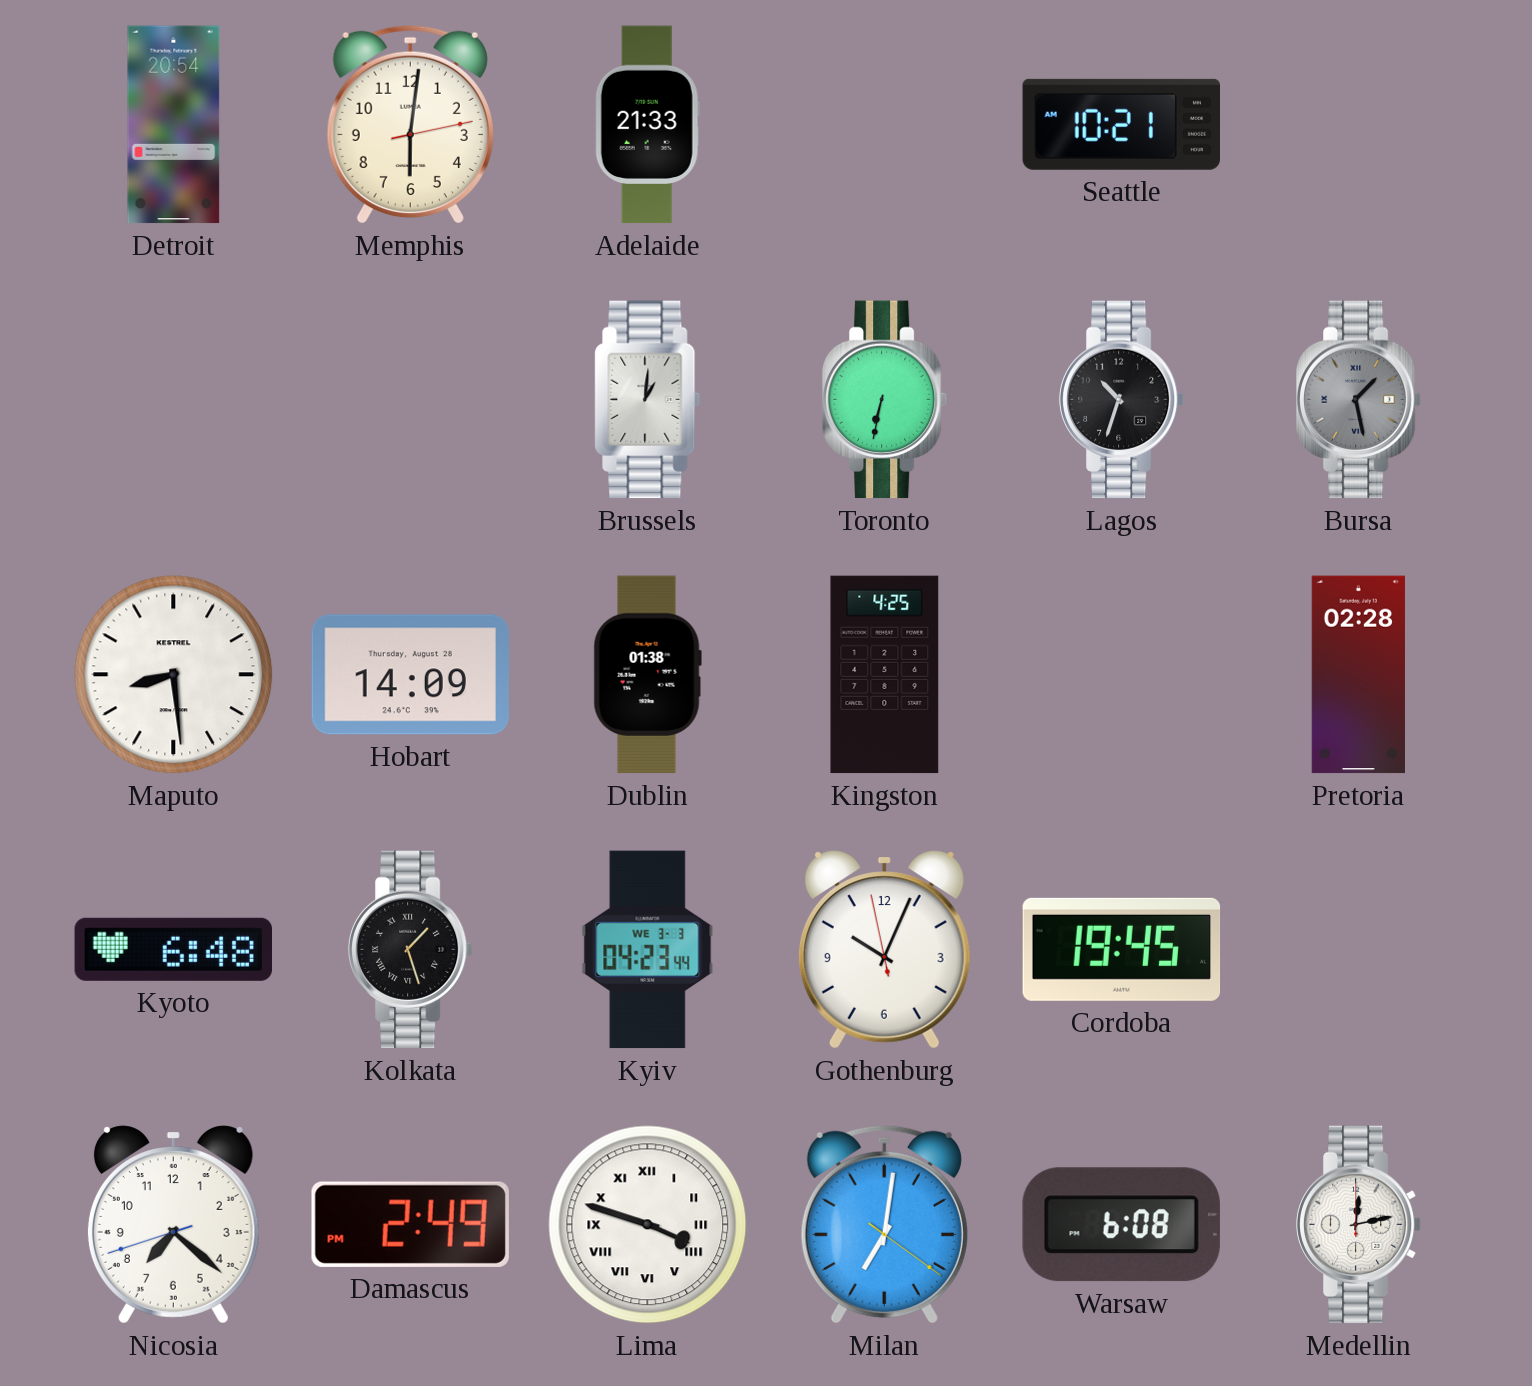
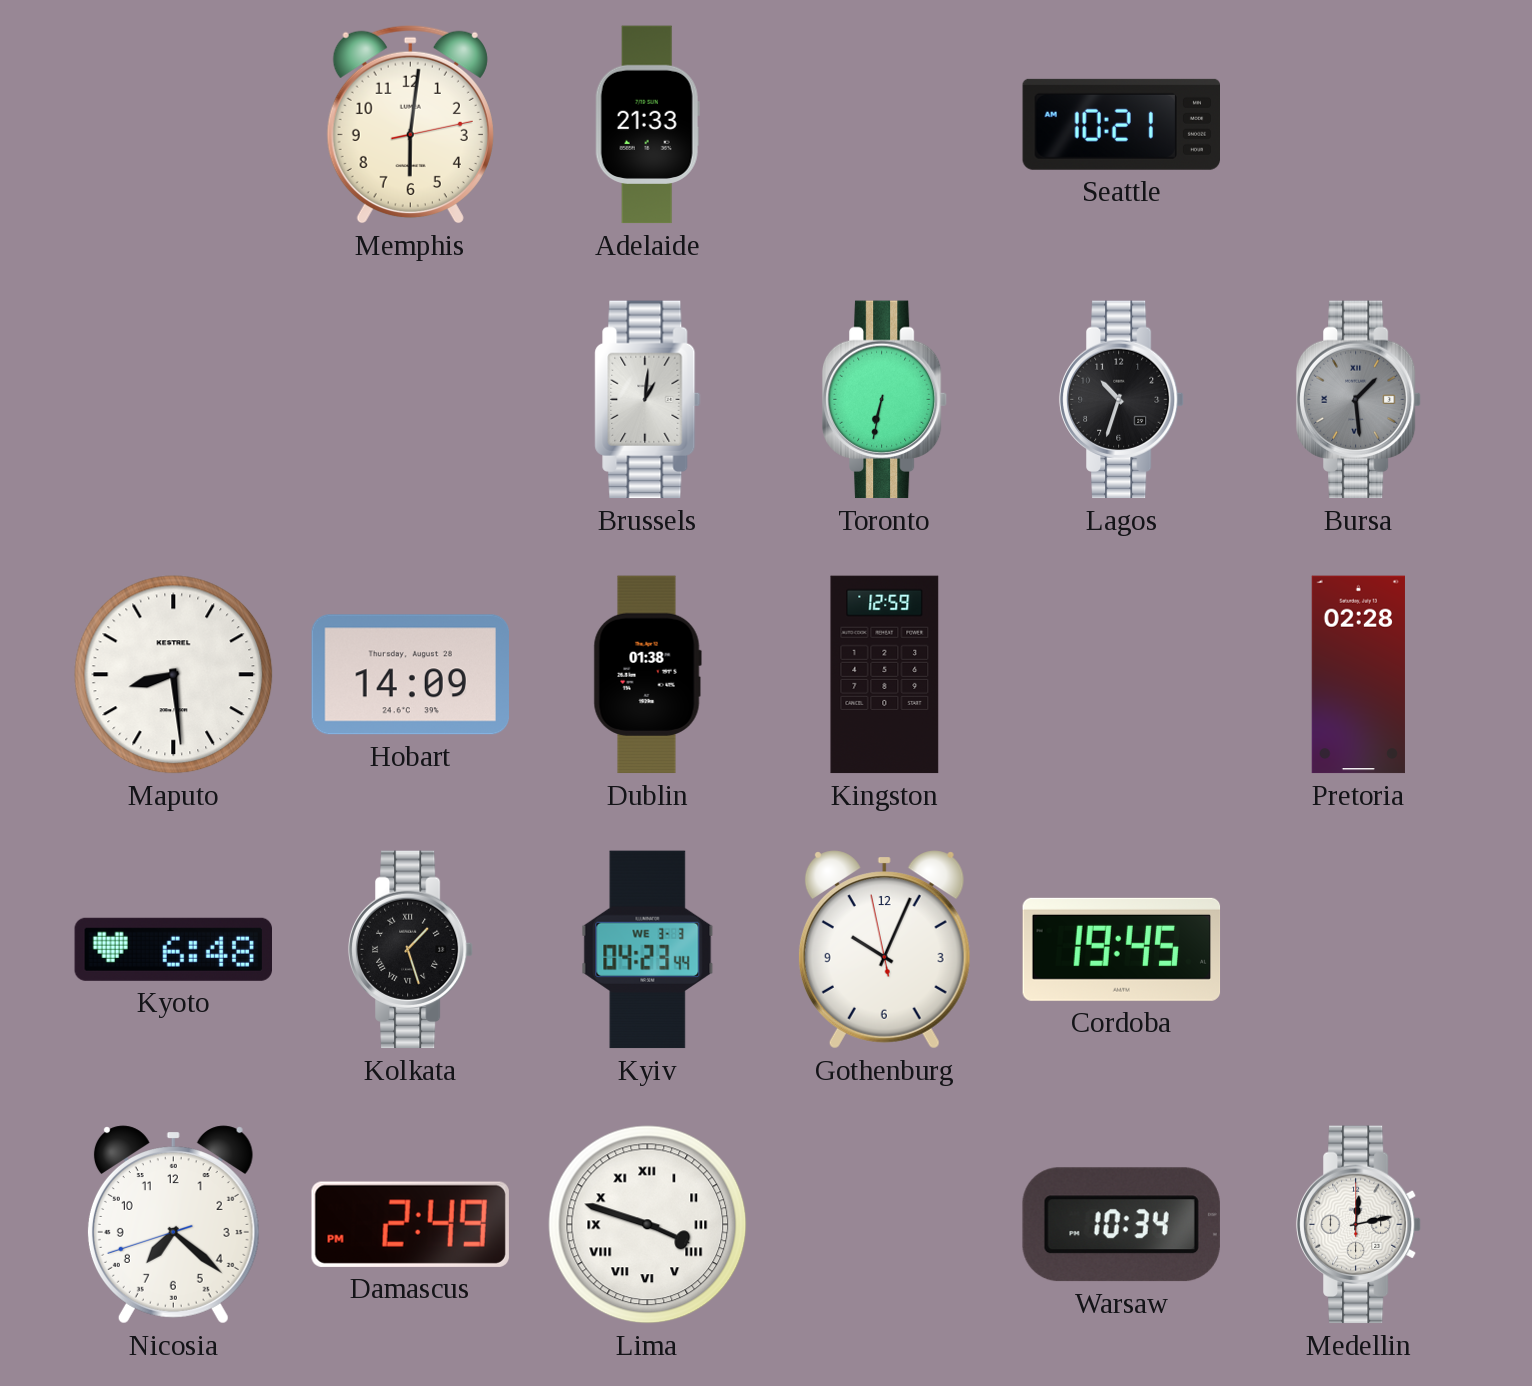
Detroit: 20:54 -> none (174, 125)
Bursa: 1:28 -> 1:29 (1359, 400)
Kingston: 4:25 -> 12:59 (885, 675)
Milan: 7:01 -> none (884, 1224)
Warsaw: 6:08 -> 10:34 (1121, 1225)
